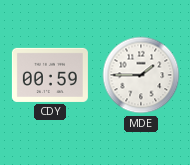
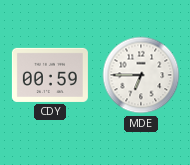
MDE: 1:45 -> 6:45 (141, 75)
